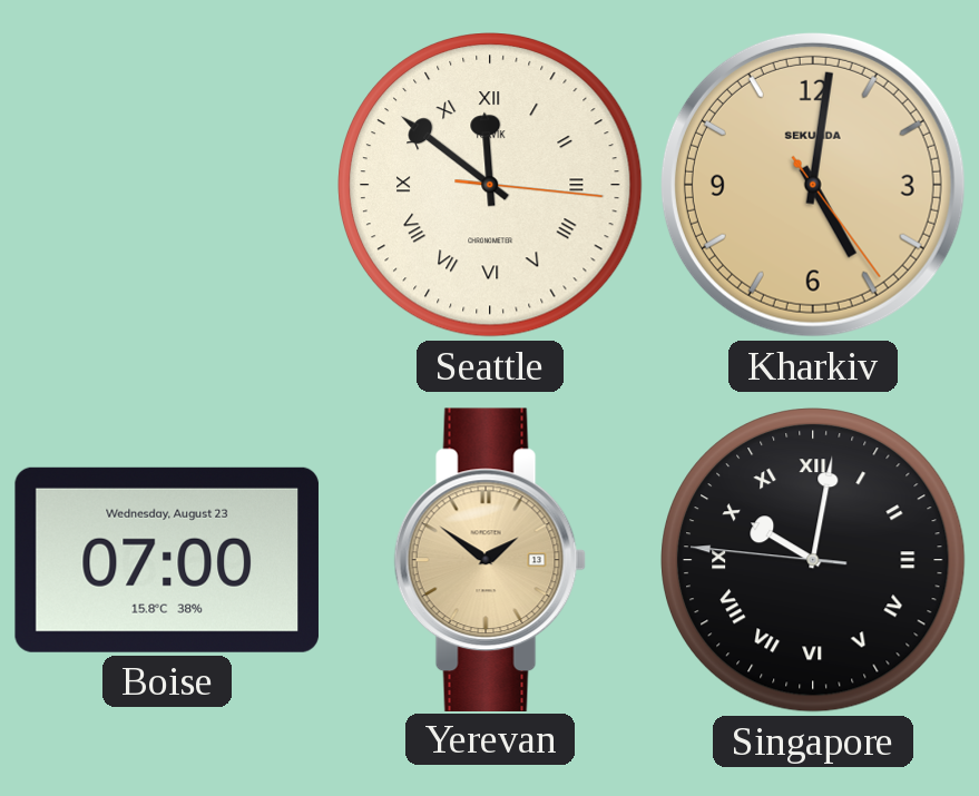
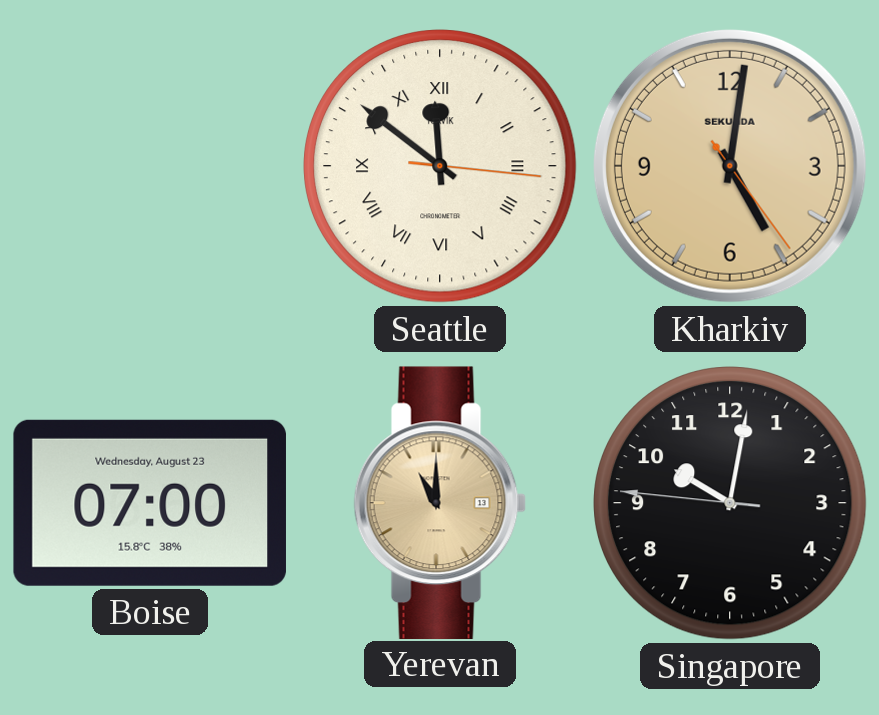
Yerevan: 1:51 -> 11:00 (440, 502)
Singapore numerals: Roman -> Arabic (731, 504)
